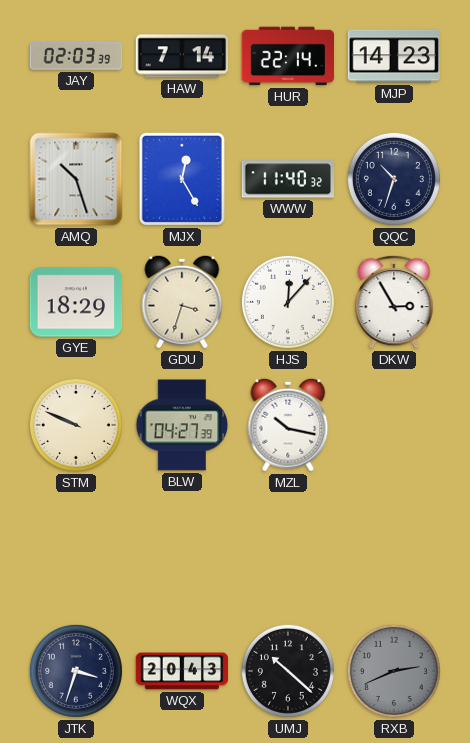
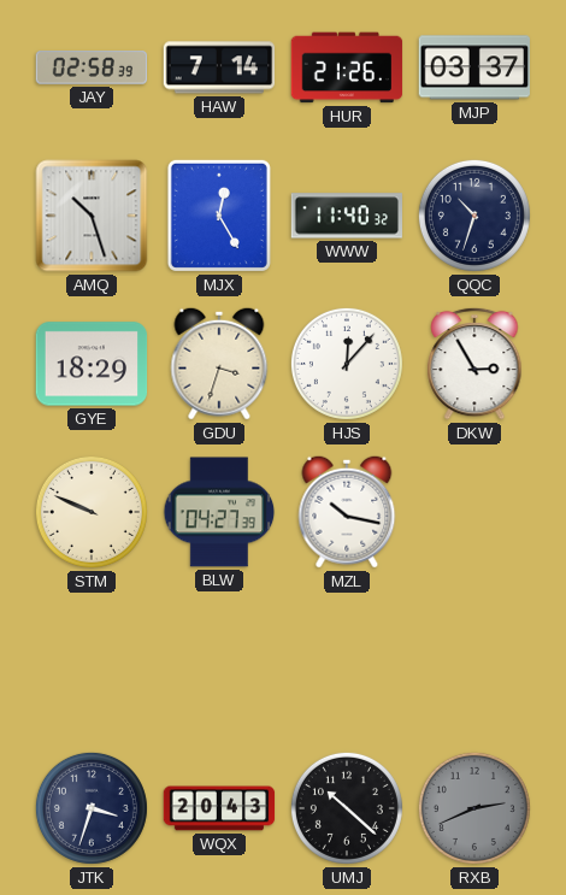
JAY: 02:03 -> 02:58 (92, 67)
HUR: 22:14 -> 21:26 (347, 67)
MJP: 14:23 -> 03:37 (474, 67)
